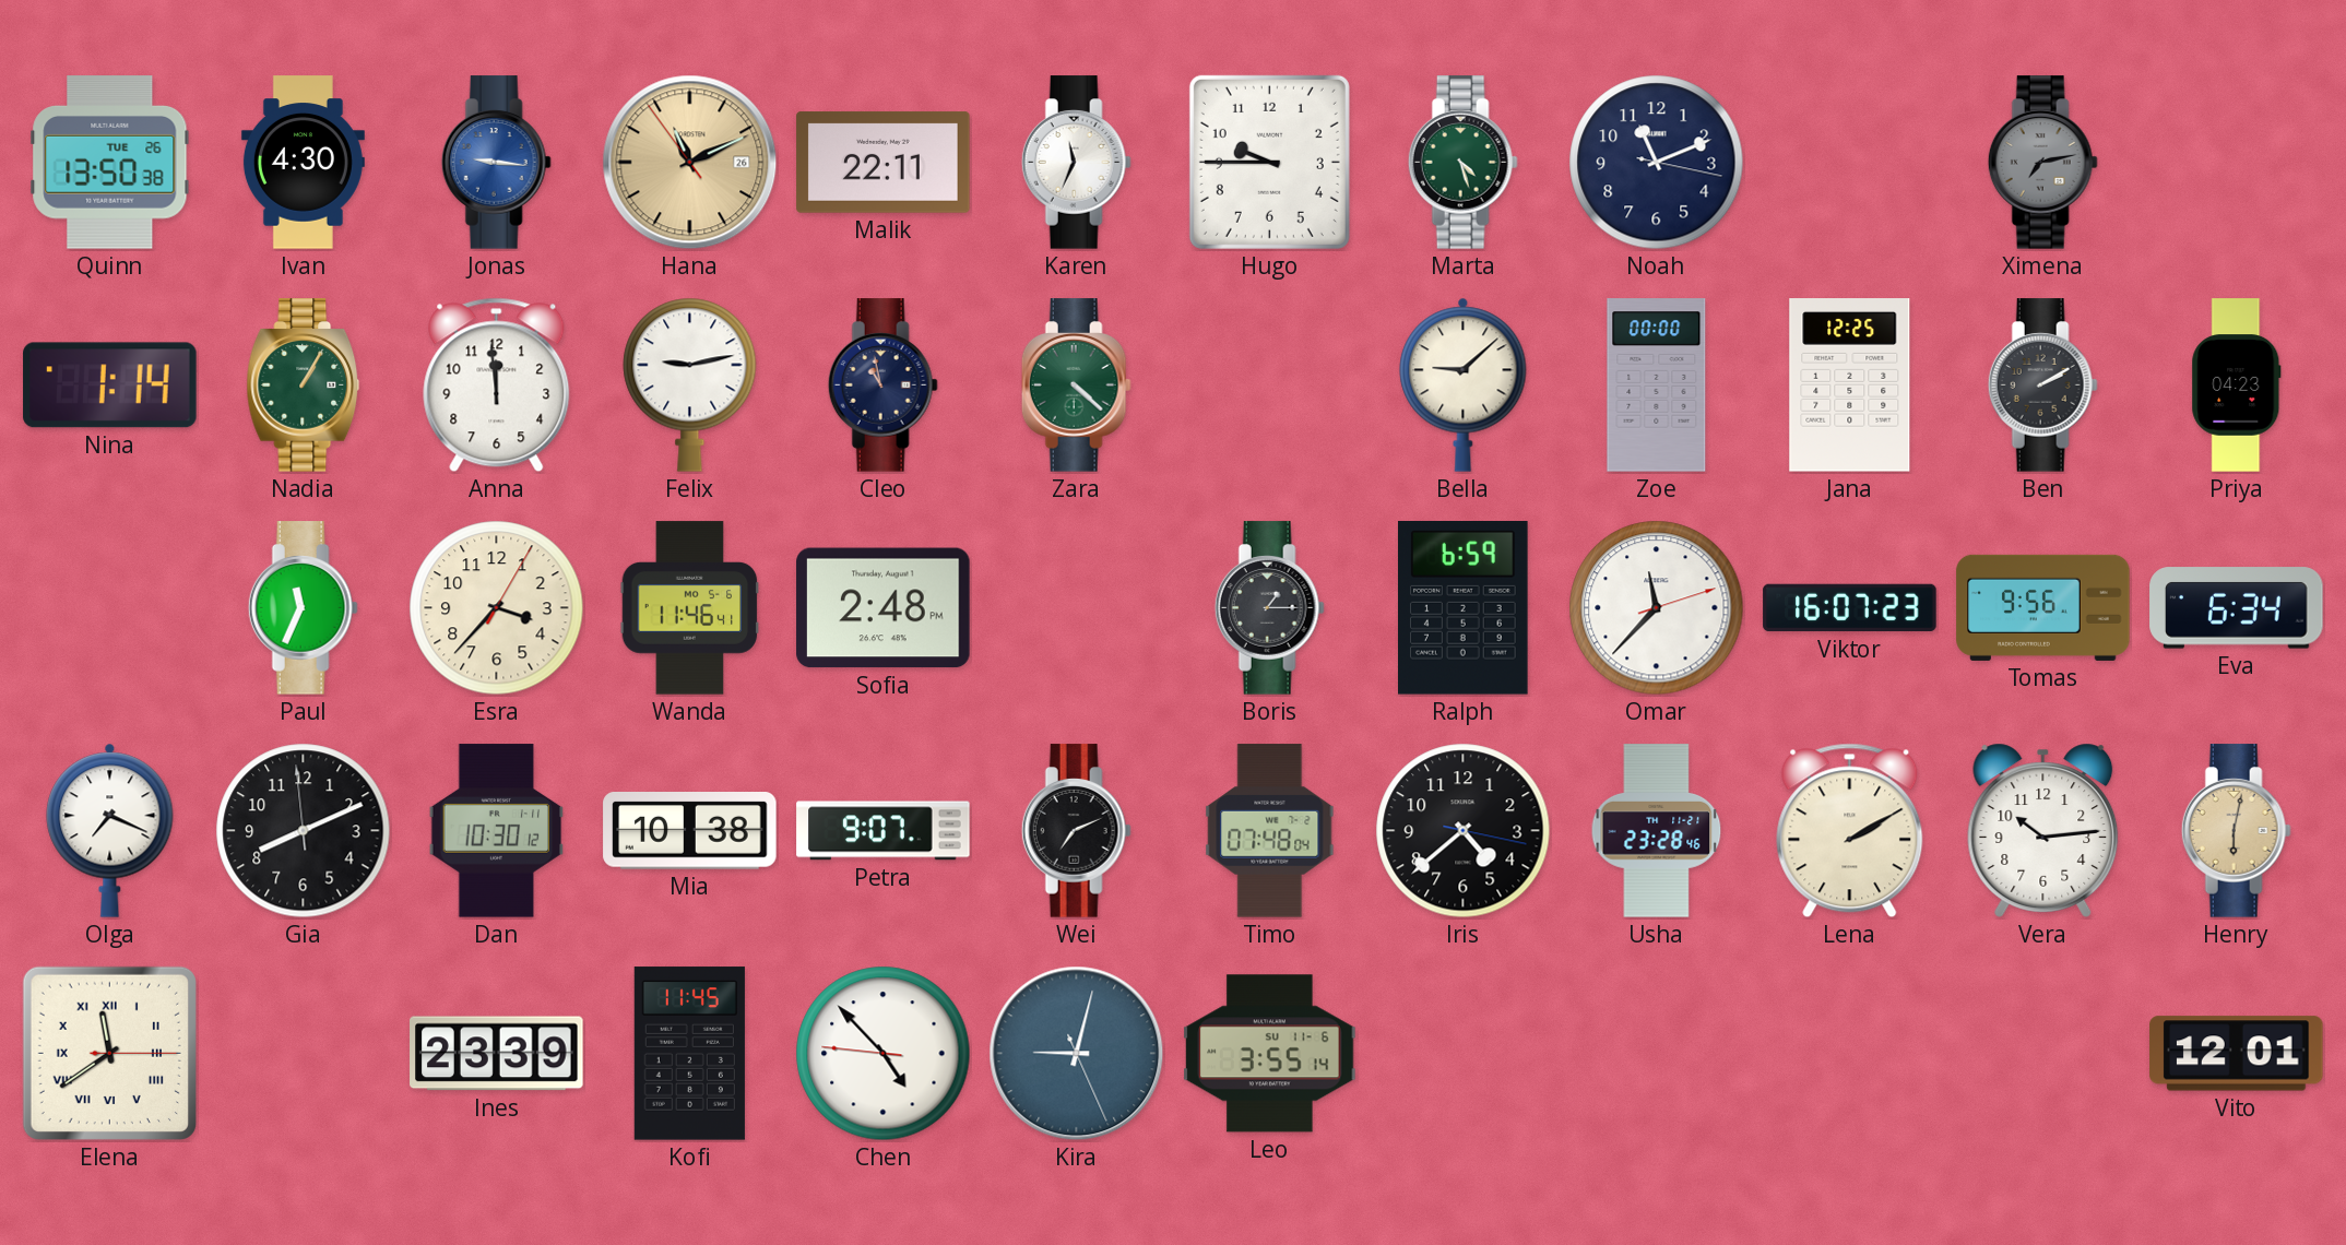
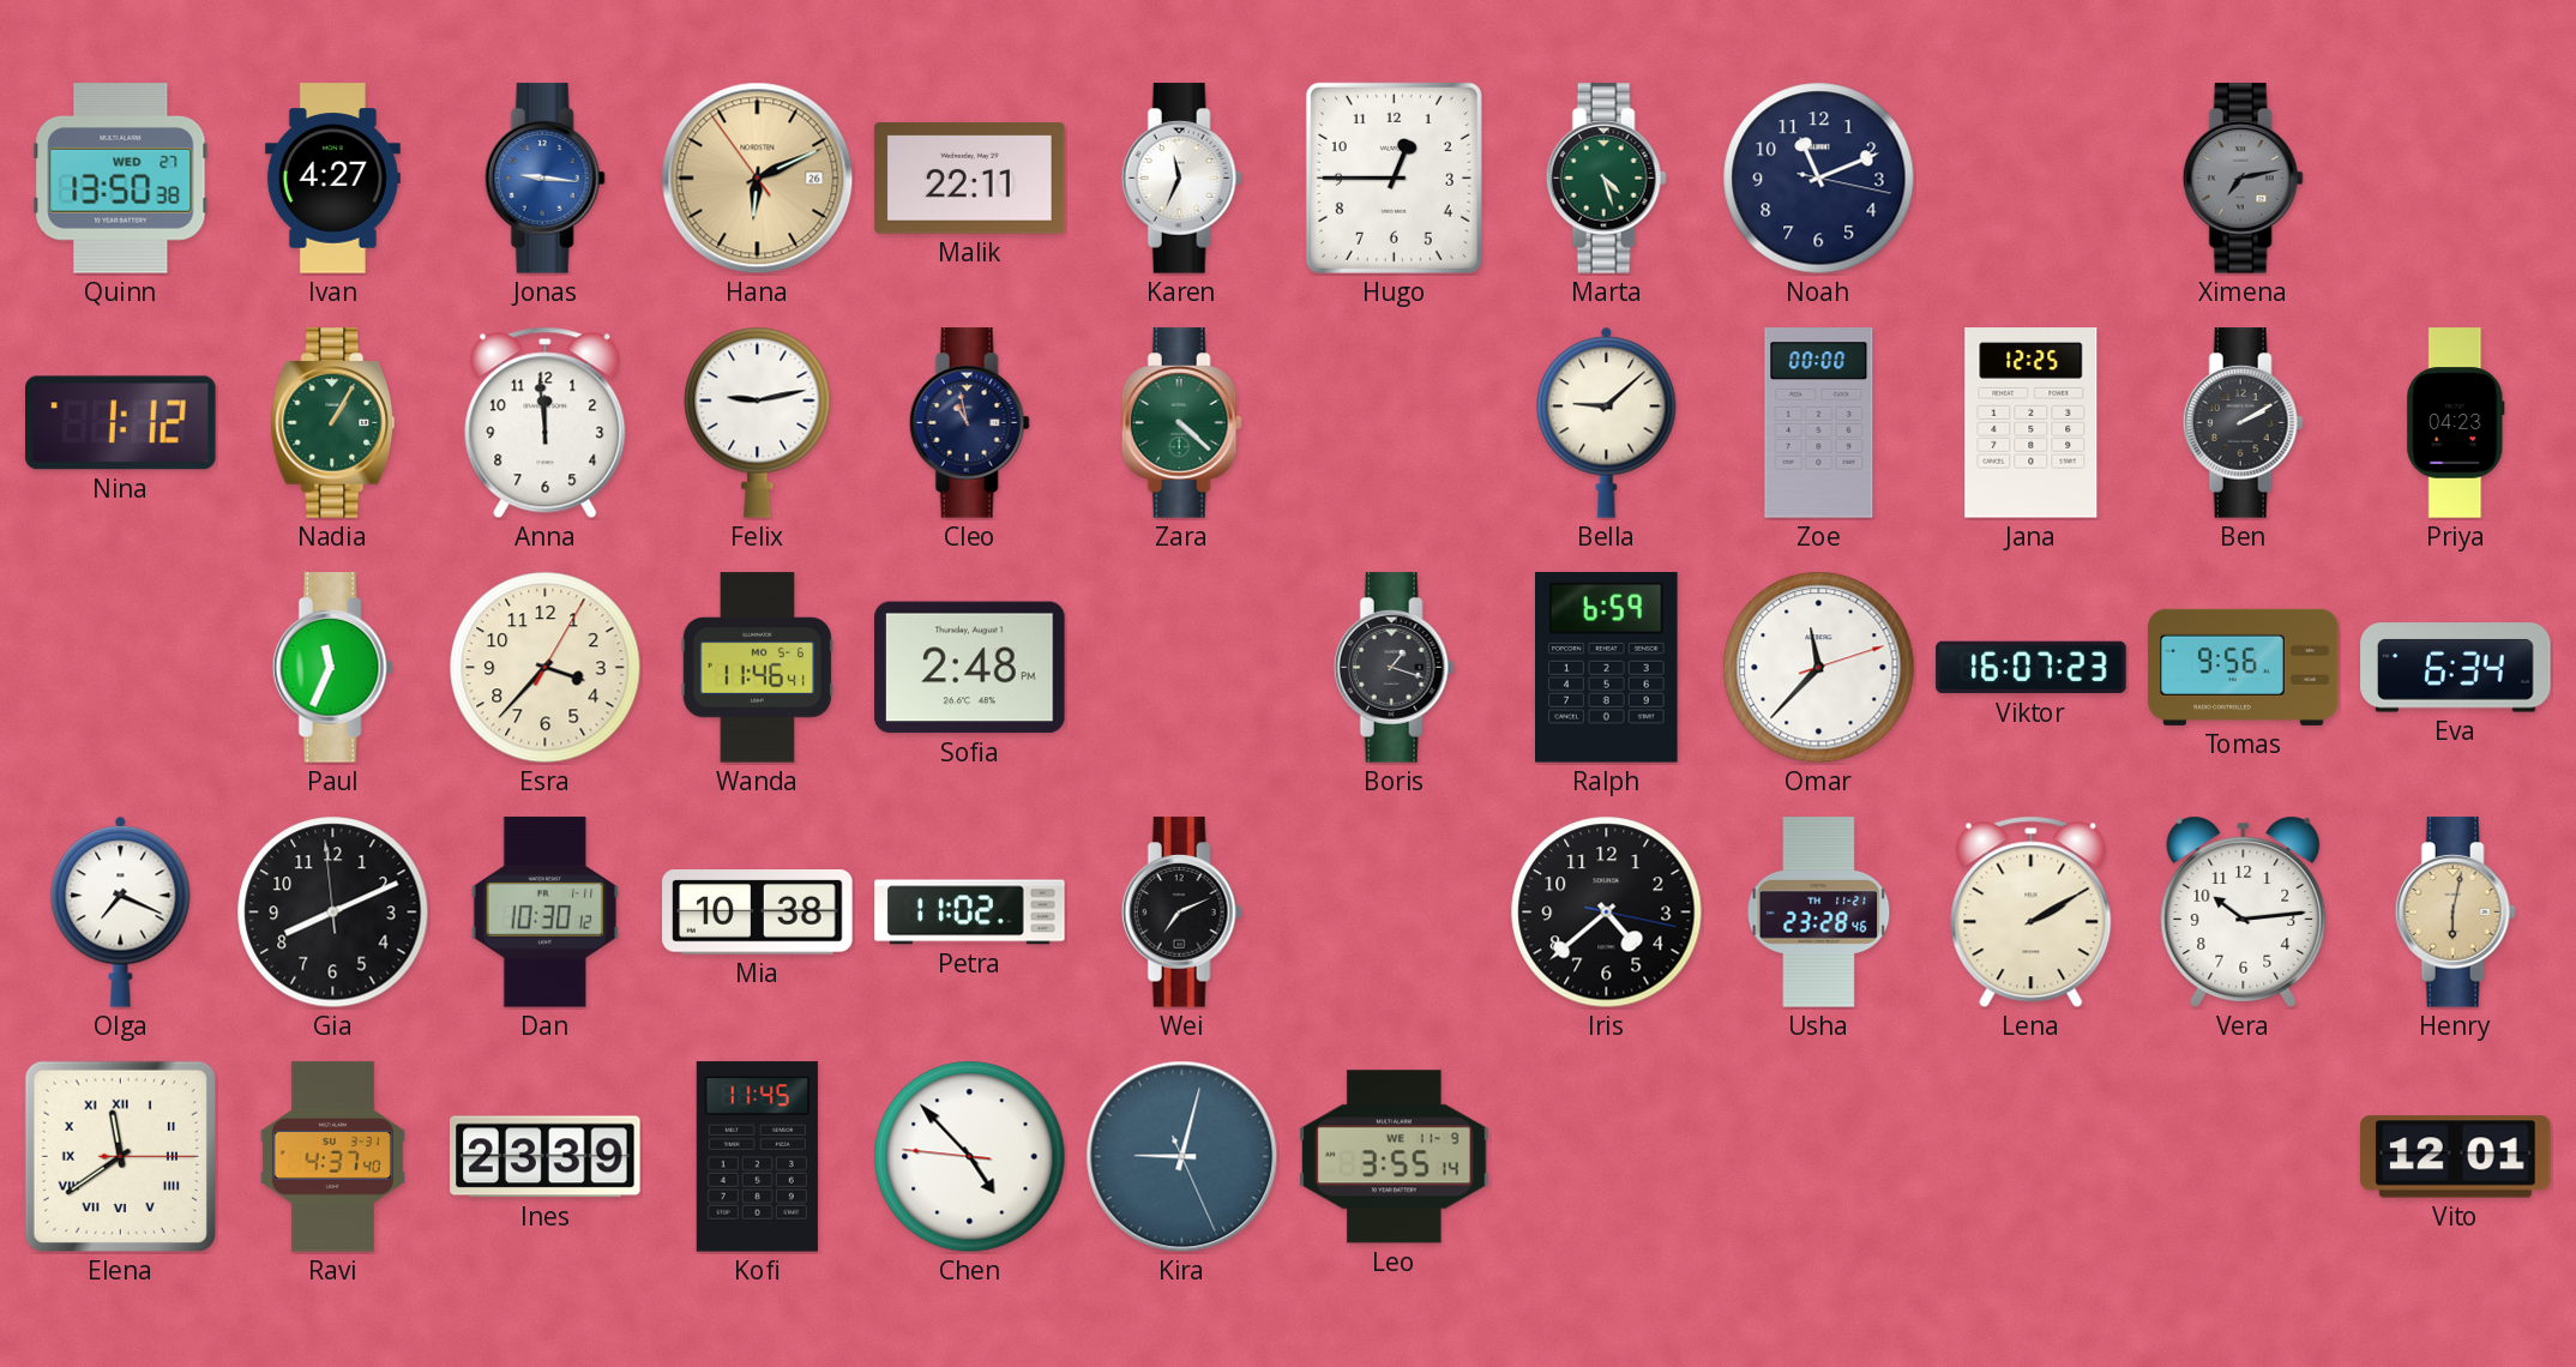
Quinn date: TUE 26 -> WED 27 (121, 179)
Ivan: 4:30 -> 4:27 (332, 179)
Hana: 11:10 -> 6:10 (758, 179)
Hugo: 9:45 -> 12:45 (1394, 177)
Nina: 1:14 -> 1:12 (121, 423)
Boris: 1:15 -> 1:18 (1394, 668)
Petra: 9:07 -> 11:02 (970, 913)
Timo: 07:48 -> none (1270, 831)
Ravi: none -> 4:37 (332, 1157)
Leo date: SU 11-6 -> WE 11-9 (1395, 1157)
